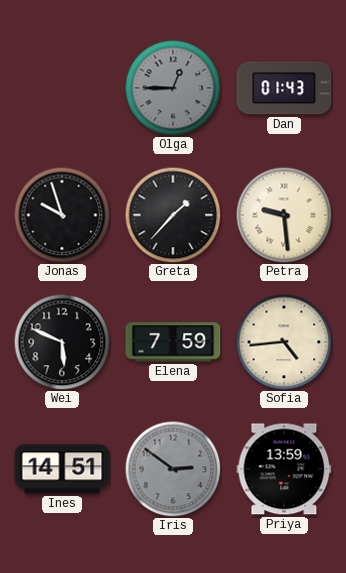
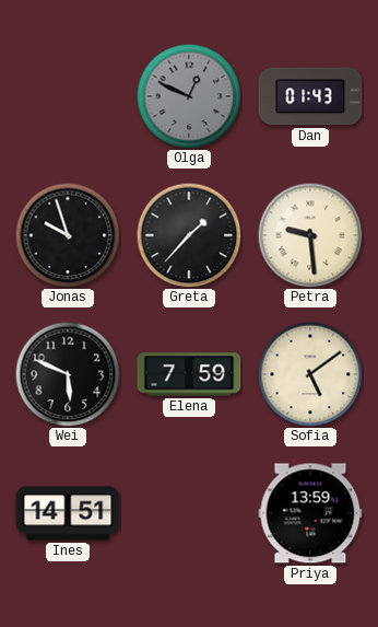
Olga: 12:45 -> 12:49 (189, 96)
Sofia: 4:44 -> 5:09 (310, 374)
Iris: 2:51 -> none (173, 469)
